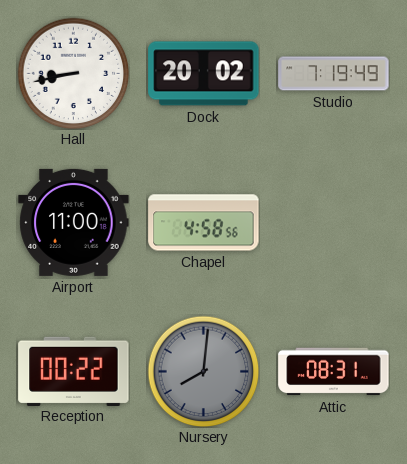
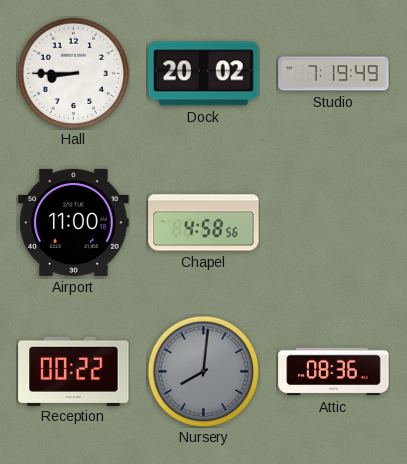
Hall: 8:43 -> 8:45 (73, 73)
Attic: 08:31 -> 08:36 (334, 372)
